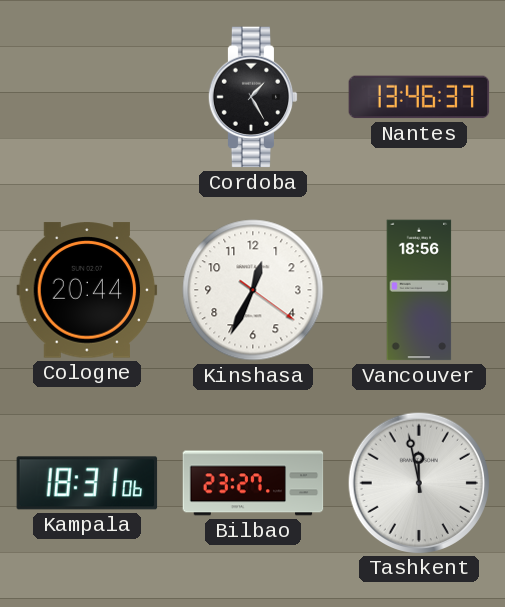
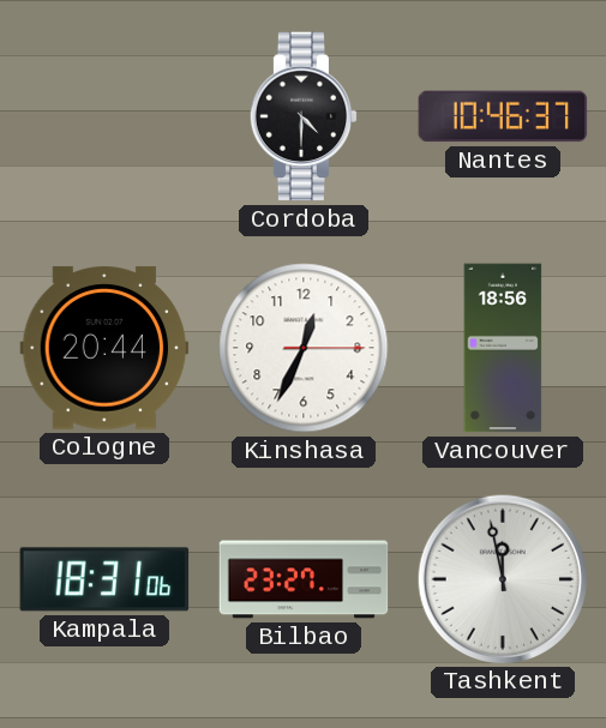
Cordoba: 1:25 -> 4:30 (304, 116)
Nantes: 13:46 -> 10:46 (503, 116)
Kinshasa: 12:34:21 -> 12:34:15 (304, 348)
